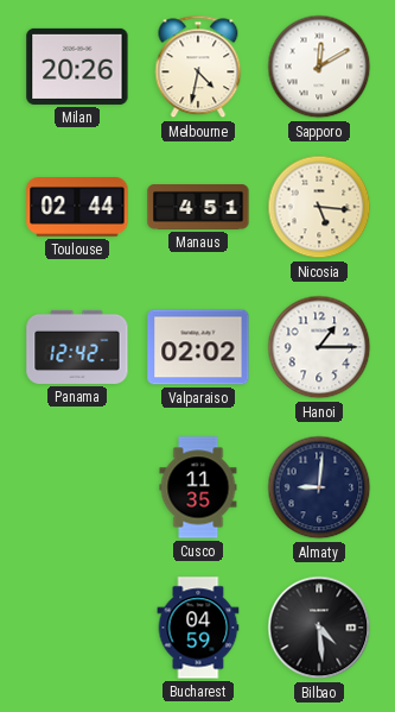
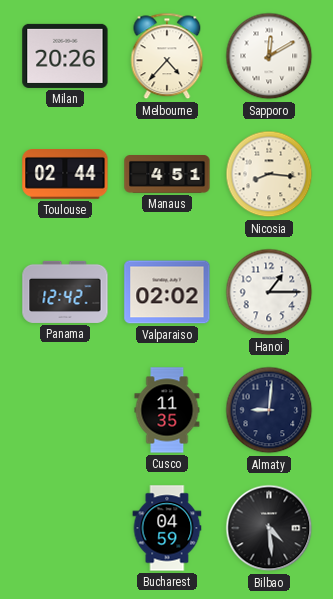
Melbourne: 4:32 -> 4:37 (167, 56)
Nicosia: 5:16 -> 8:16 (269, 174)
